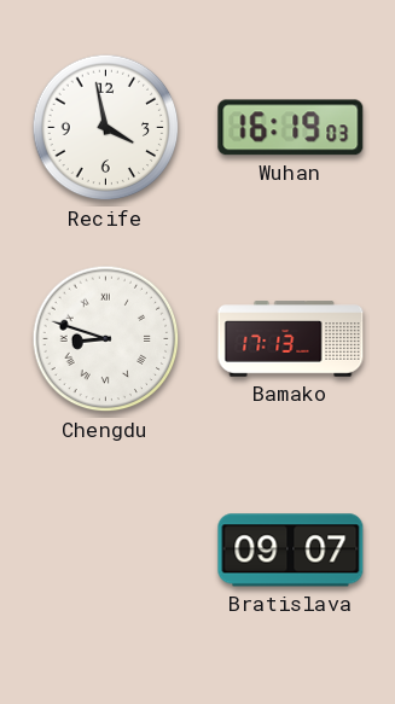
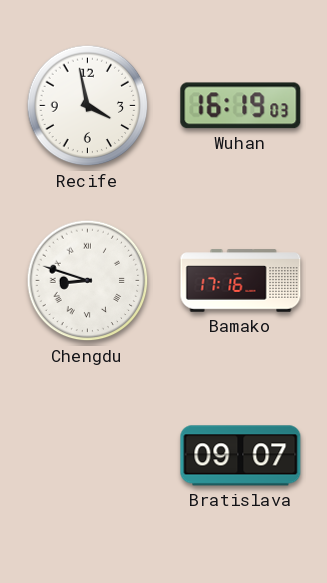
Bamako: 17:13 -> 17:16 (241, 281)
